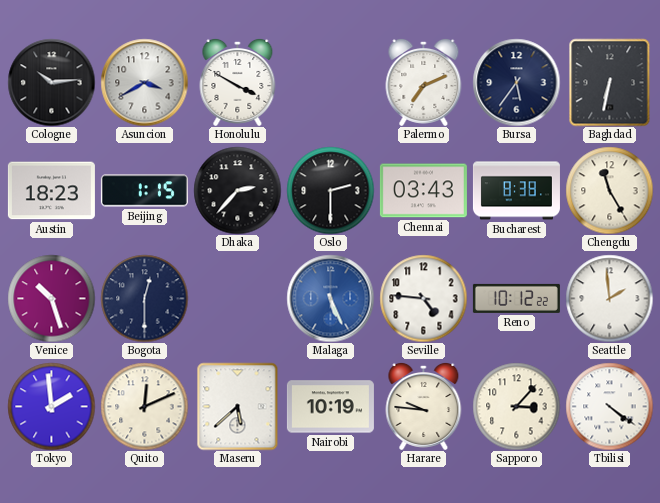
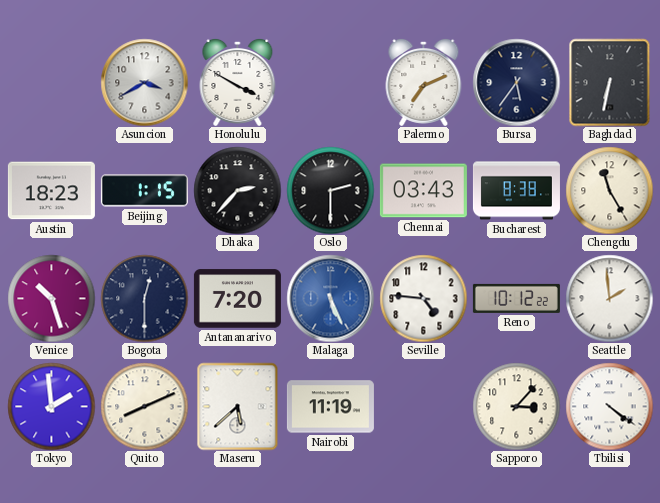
Cologne: 10:14 -> none (51, 82)
Antananarivo: none -> 7:20 (237, 299)
Quito: 12:11 -> 8:11 (144, 406)
Nairobi: 10:19 -> 11:19 (330, 407)
Harare: 9:46 -> none (424, 406)
